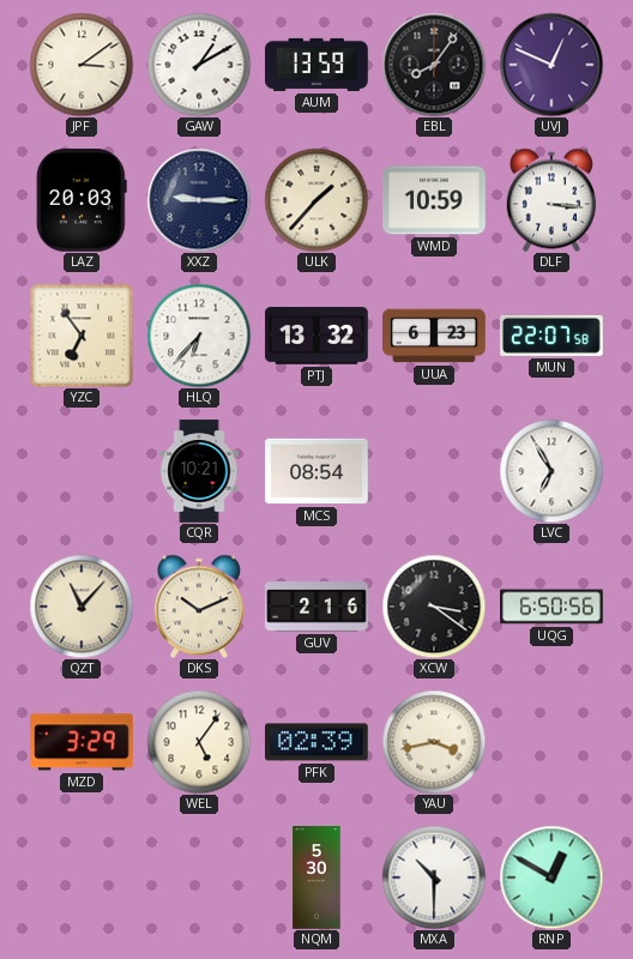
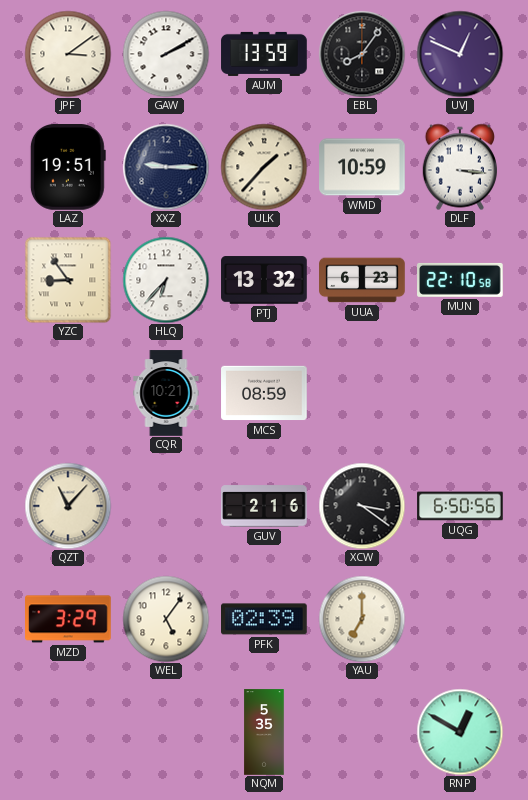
GAW: 1:10 -> 2:10 (166, 54)
LAZ: 20:03 -> 19:51 (68, 167)
YZC: 6:54 -> 8:54 (68, 280)
MUN: 22:07 -> 22:10 (460, 280)
MCS: 08:54 -> 08:59 (264, 393)
LVC: 6:55 -> none (551, 471)
DKS: 10:11 -> none (199, 607)
YAU: 3:43 -> 7:00 (362, 619)
NQM: 5:30 -> 5:35 (264, 732)
MXA: 10:30 -> none (434, 877)
